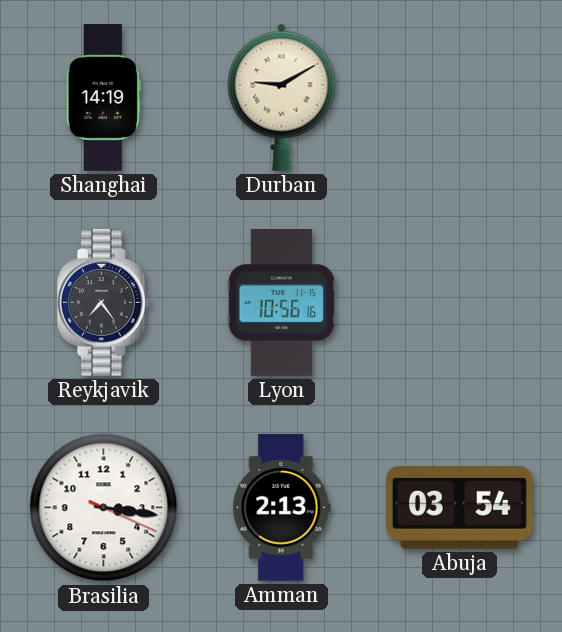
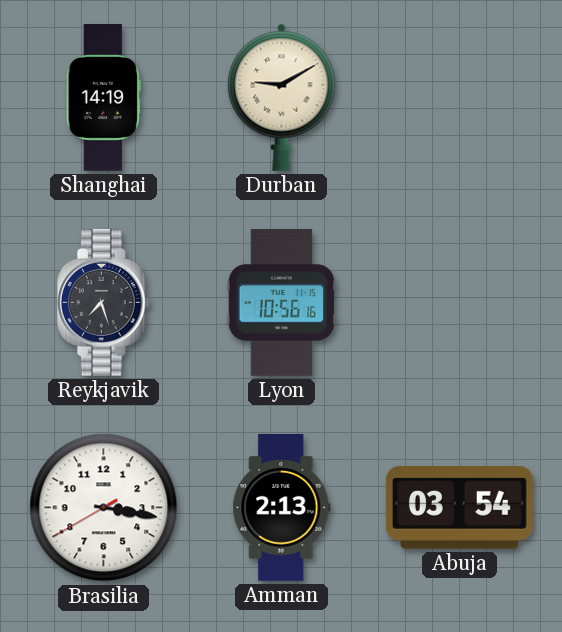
Reykjavik: 7:24 -> 7:27 (103, 303)
Brasilia: 3:16:19 -> 3:16:40 (104, 508)
